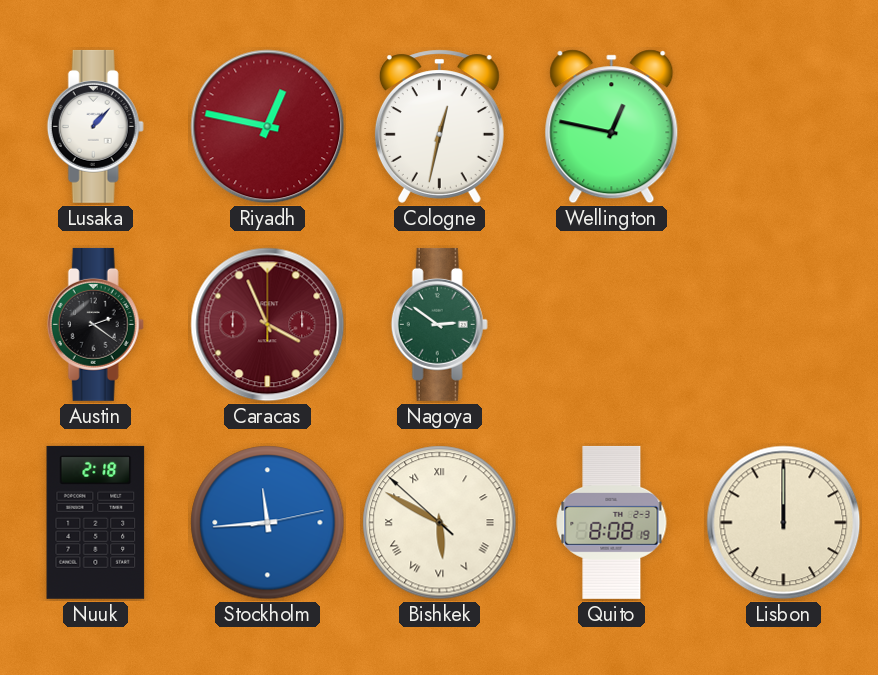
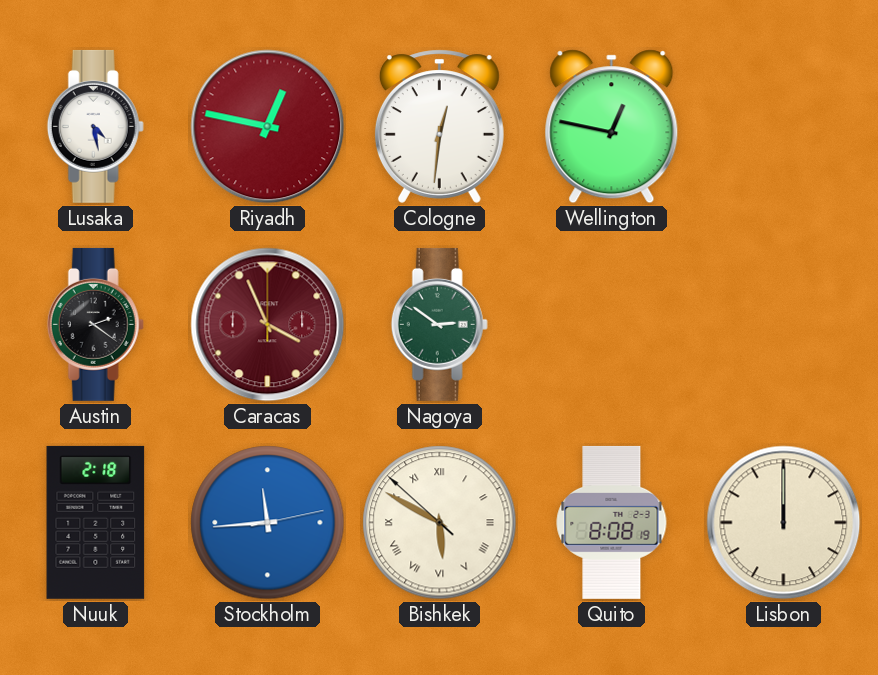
Lusaka: 1:07 -> 4:28 (95, 126)
Cologne: 12:32 -> 12:31 (439, 126)
